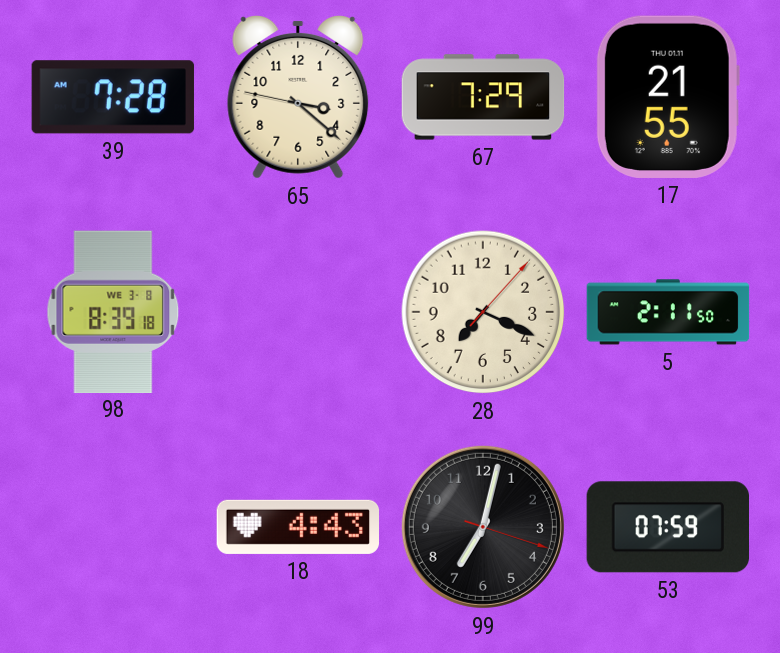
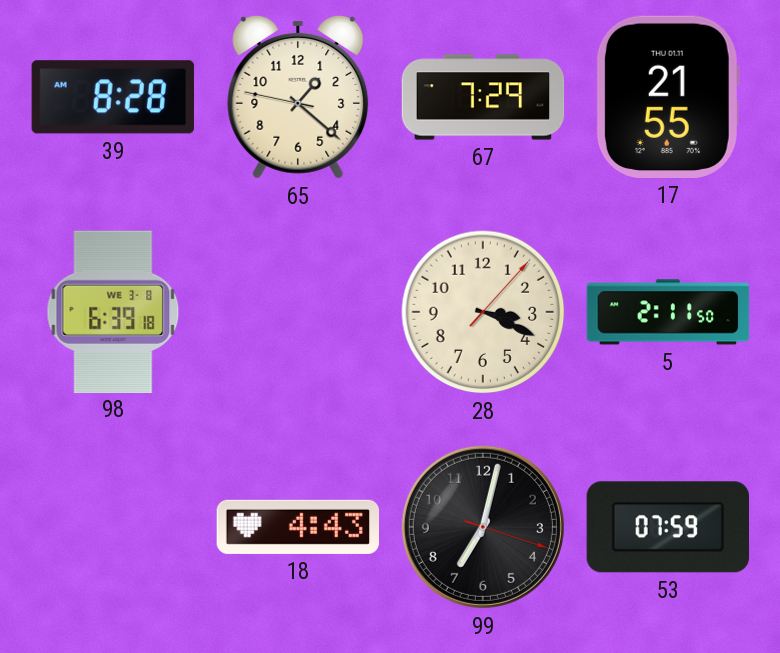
39: 7:28 -> 8:28 (112, 97)
65: 3:21 -> 1:21 (298, 98)
98: 8:39 -> 6:39 (113, 311)
28: 7:19 -> 3:19 (483, 312)
